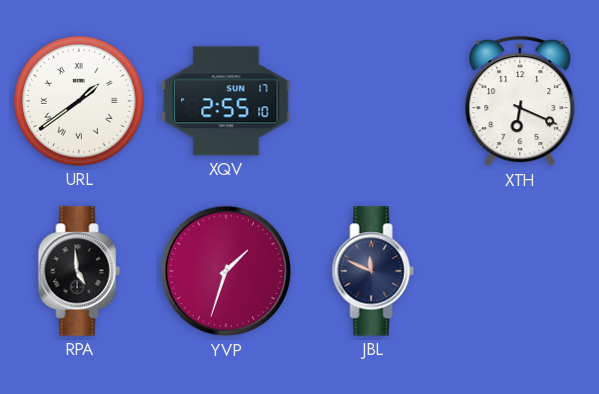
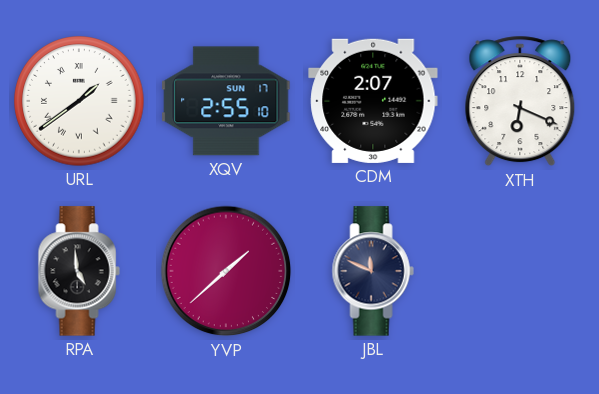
CDM: none -> 2:07 (373, 101)
YVP: 1:33 -> 1:38 (226, 271)
